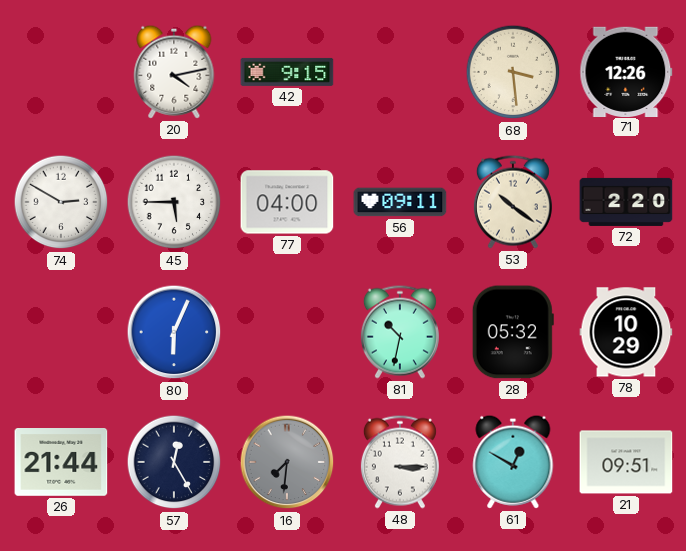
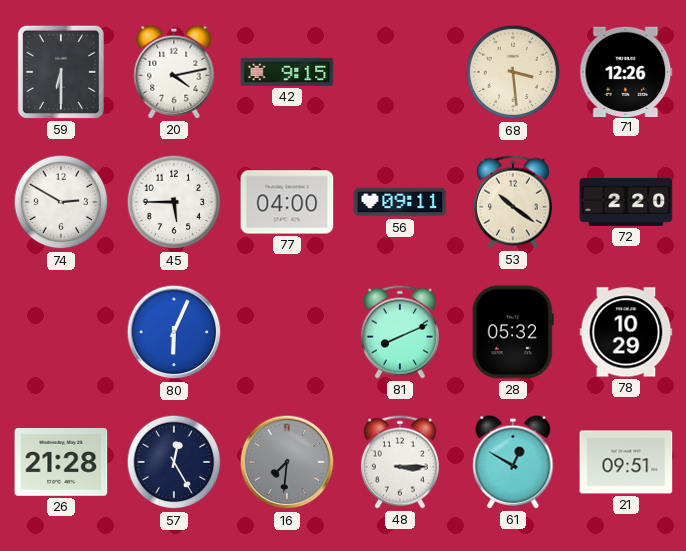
59: none -> 6:30 (61, 72)
81: 10:32 -> 8:11 (400, 332)
26: 21:44 -> 21:28 (61, 463)
